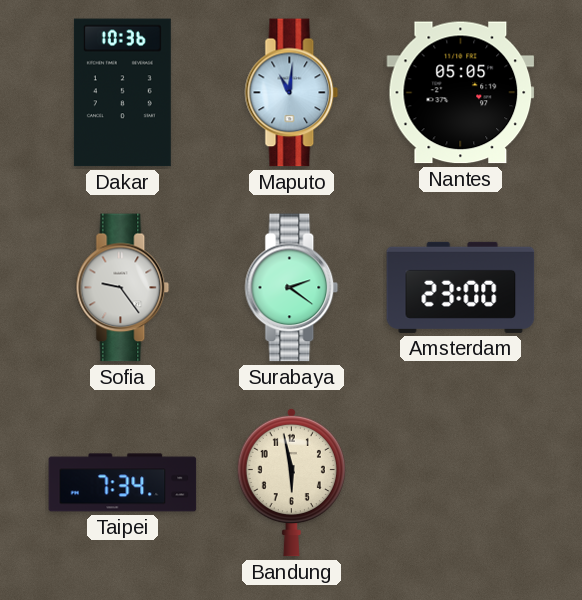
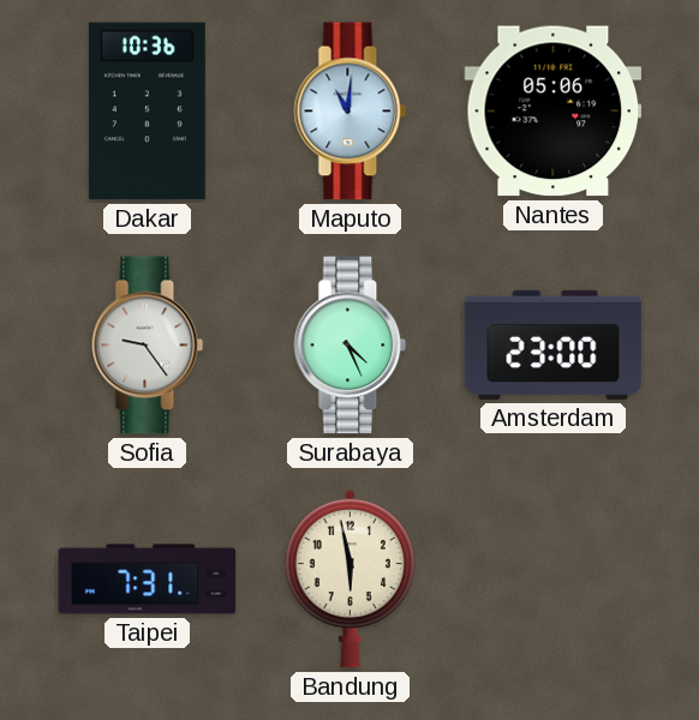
Nantes: 05:05 -> 05:06 (554, 112)
Surabaya: 2:21 -> 4:26 (351, 346)
Taipei: 7:34 -> 7:31 (148, 580)
